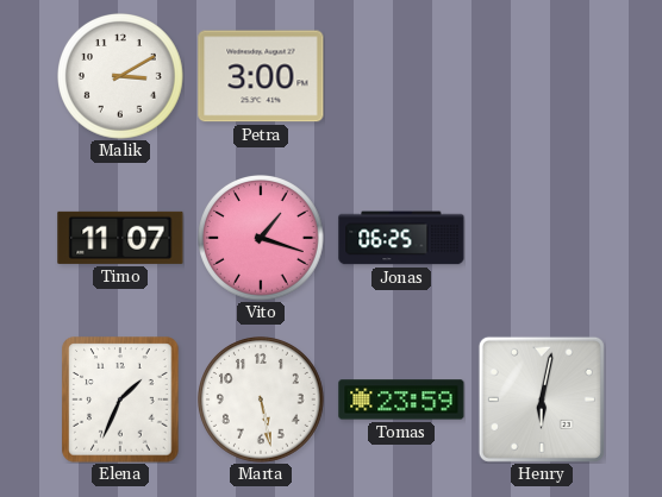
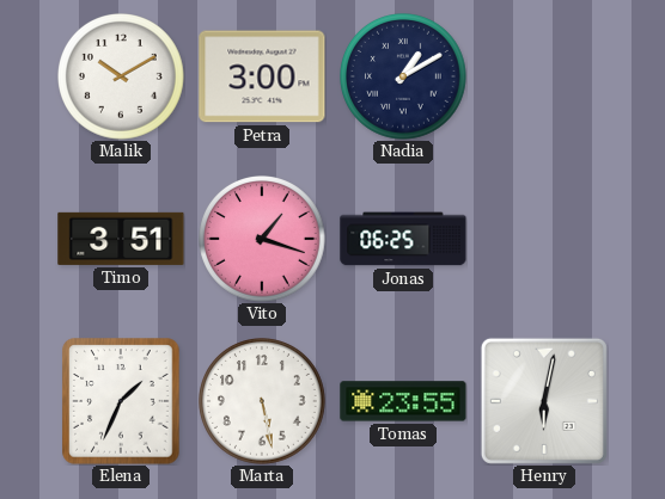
Malik: 3:10 -> 10:10 (122, 78)
Nadia: none -> 1:10 (404, 78)
Timo: 11:07 -> 3:51 (121, 239)
Tomas: 23:59 -> 23:55 (403, 401)
